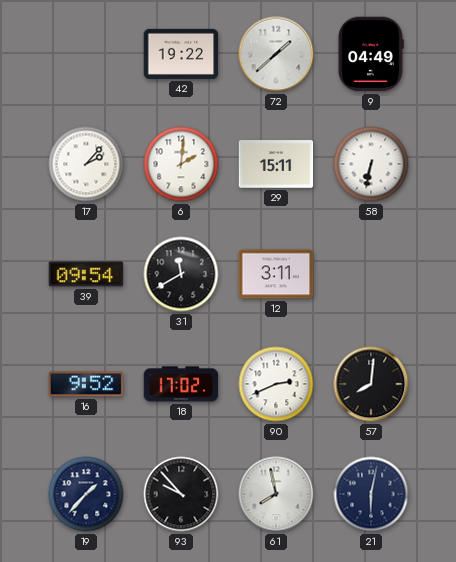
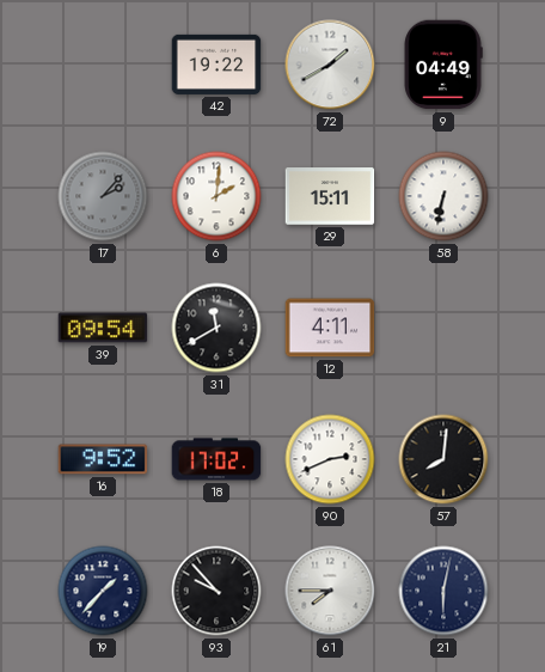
72: 1:38 -> 1:40 (330, 65)
17 dial: white -> grey (103, 196)
12: 3:11 -> 4:11 (330, 328)
61: 7:58 -> 7:45 (330, 591)
